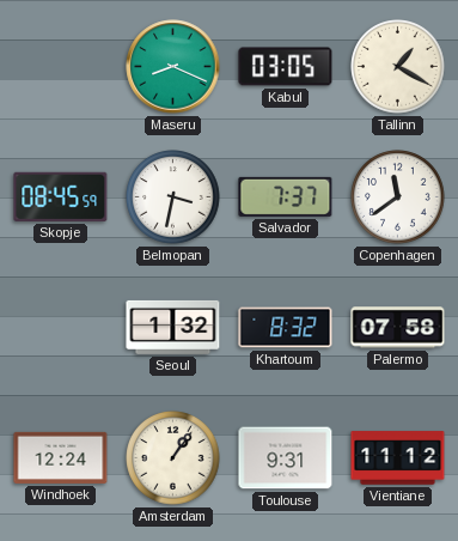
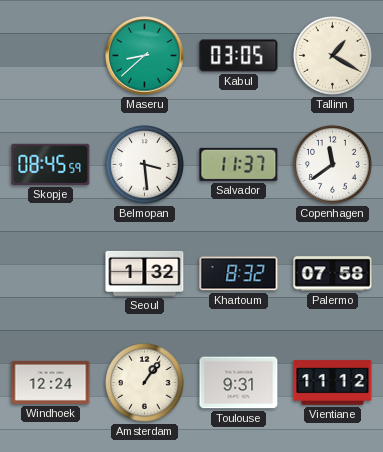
Maseru: 8:19 -> 8:38 (145, 56)
Belmopan: 3:32 -> 3:29 (145, 165)
Salvador: 7:37 -> 11:37 (239, 164)
